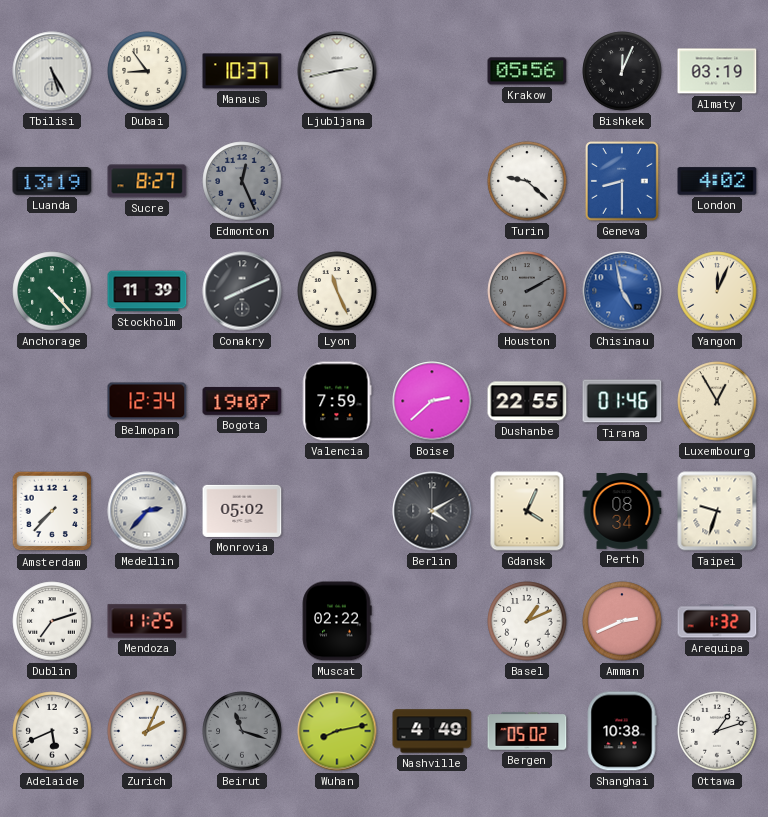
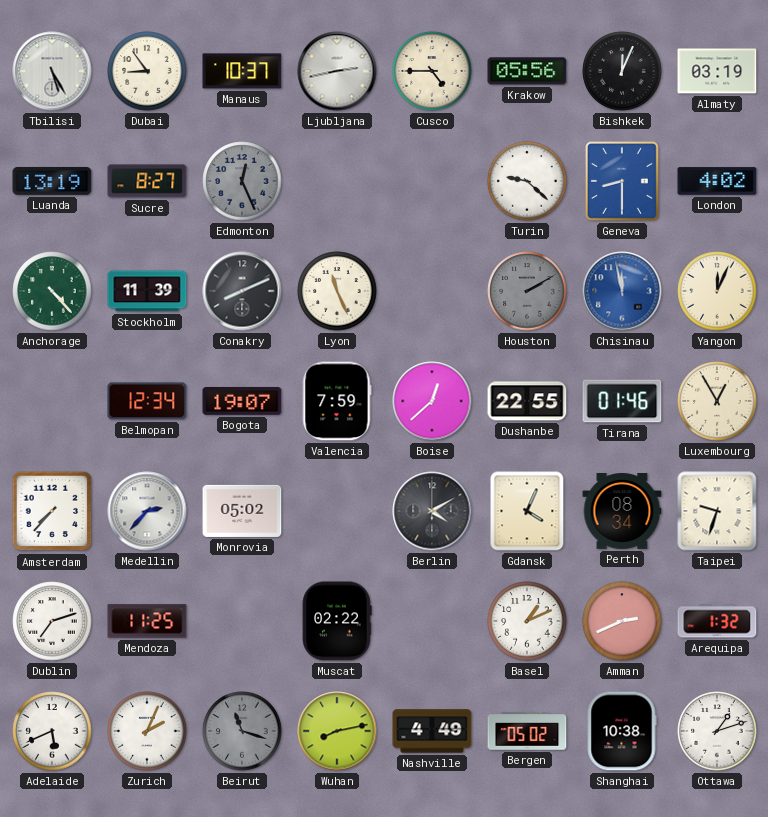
Cusco: none -> 4:45 (432, 71)
Chisinau: 4:58 -> 11:58 (622, 291)
Boise: 2:38 -> 12:38 (432, 401)
